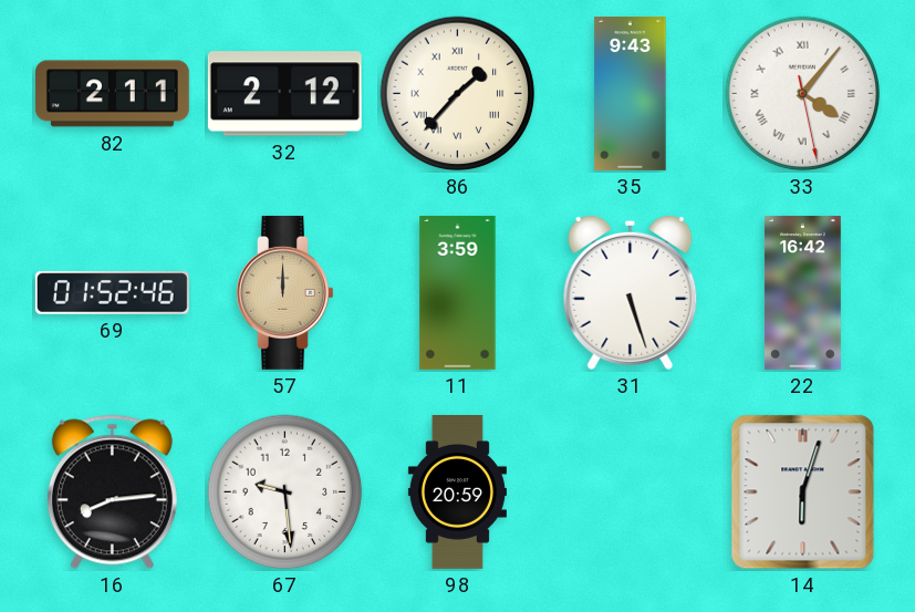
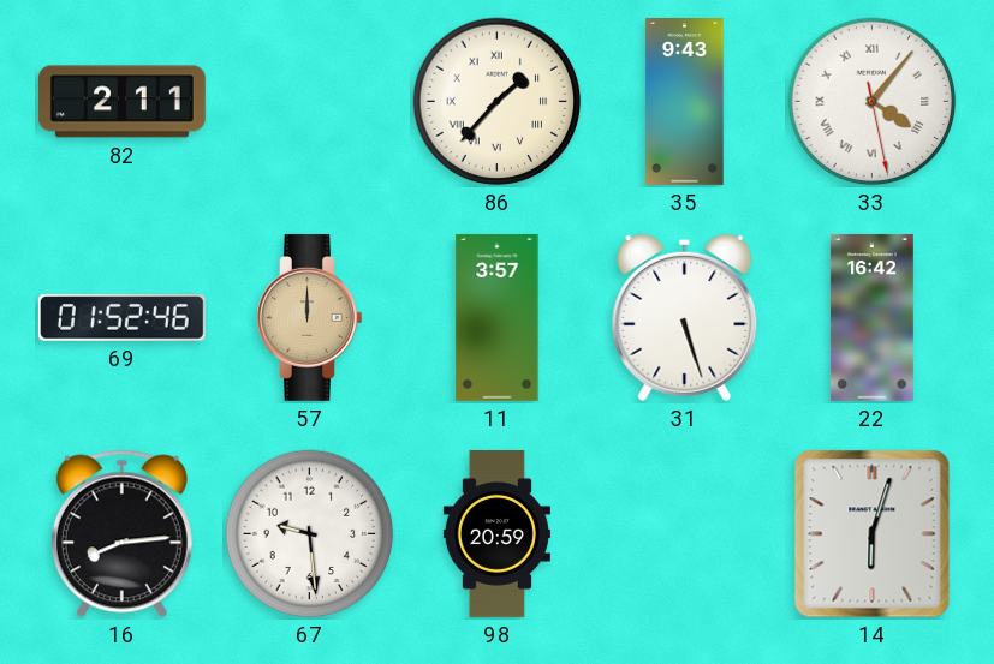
32: 2:12 -> none (284, 94)
11: 3:59 -> 3:57 (498, 317)
